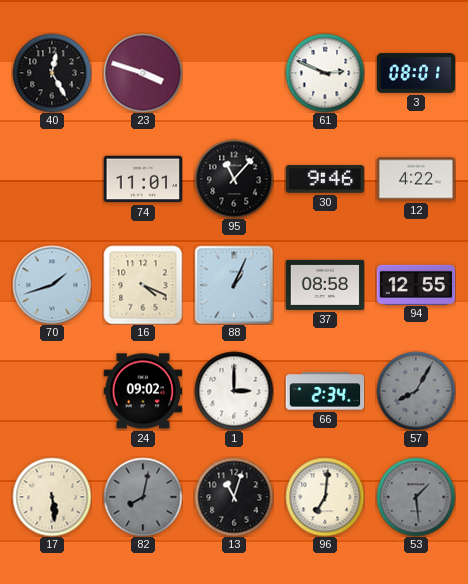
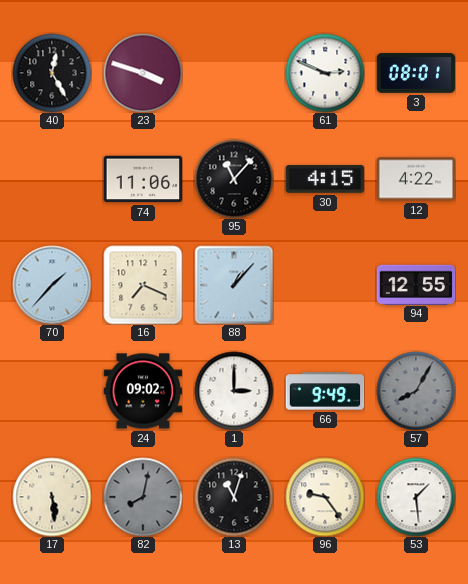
74: 11:01 -> 11:06 (143, 179)
30: 9:46 -> 4:15 (325, 179)
70: 1:42 -> 1:37 (52, 285)
16: 4:19 -> 7:19 (143, 285)
88: 1:04 -> 1:07 (234, 285)
37: 08:58 -> none (325, 285)
66: 2:34 -> 9:49 (325, 391)
96: 7:01 -> 9:24 (325, 497)
53 dial: grey -> white (416, 497)
